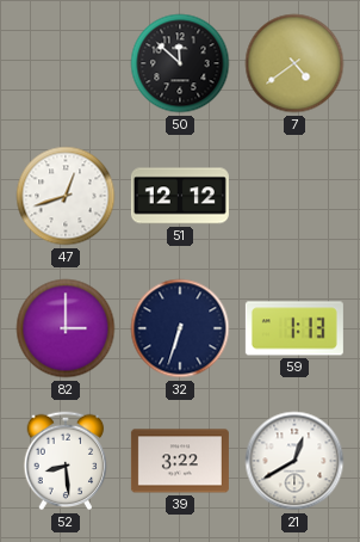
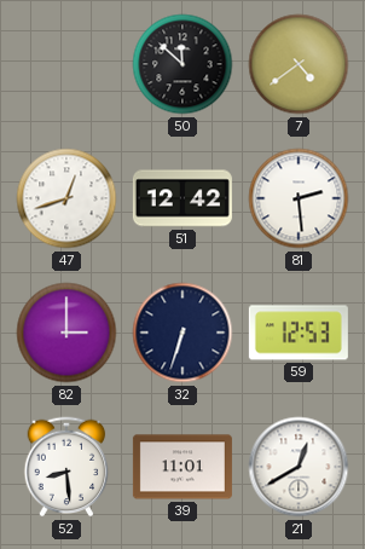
51: 12:12 -> 12:42 (182, 198)
81: none -> 2:29 (299, 198)
59: 1:13 -> 12:53 (299, 333)
39: 3:22 -> 11:01 (182, 467)
